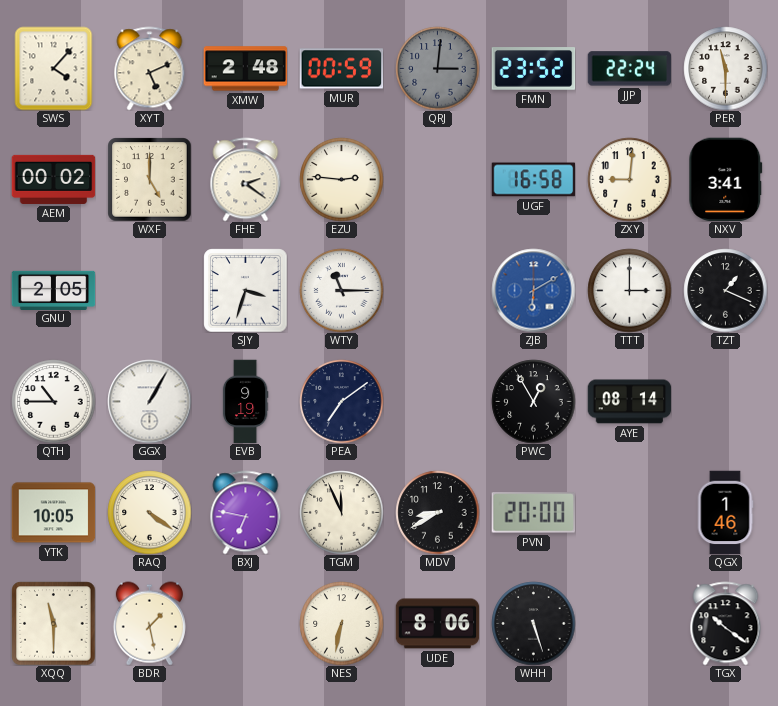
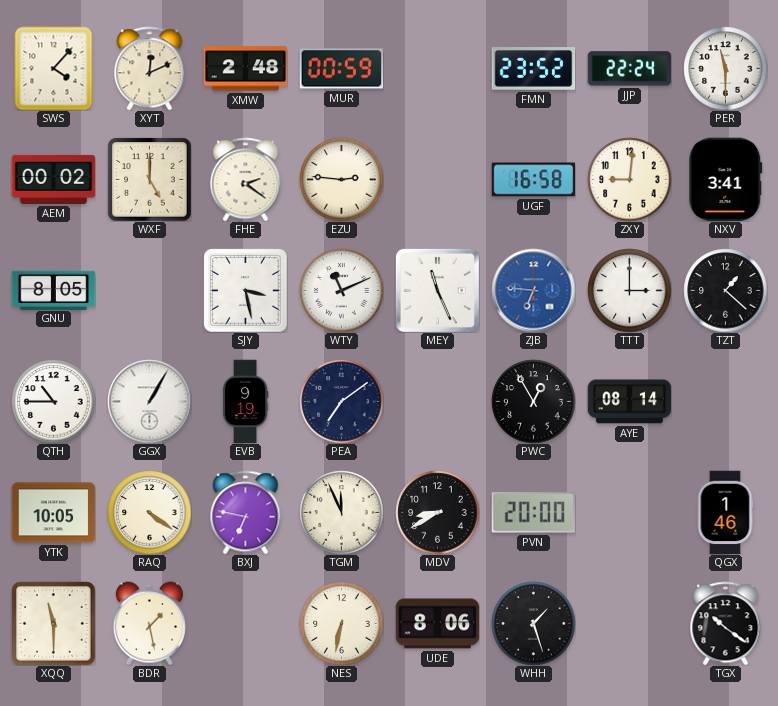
XYT: 5:11 -> 12:11 (150, 68)
QRJ: 3:01 -> none (437, 68)
GNU: 2:05 -> 8:05 (53, 290)
SJY: 3:33 -> 3:28 (245, 290)
WTY: 11:15 -> 11:11 (341, 290)
MEY: none -> 11:26 (437, 290)
ZJB: 6:10 -> 6:46 (533, 290)
TZT: 1:19 -> 1:22 (725, 290)
WHH: 5:27 -> 1:27 (533, 623)
